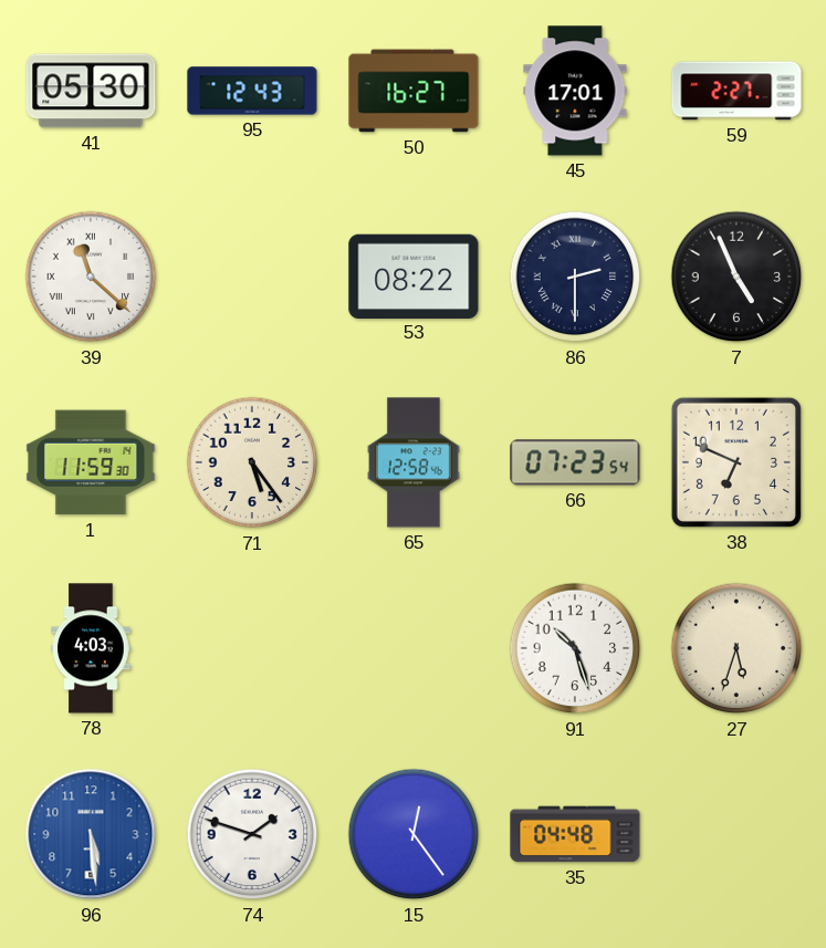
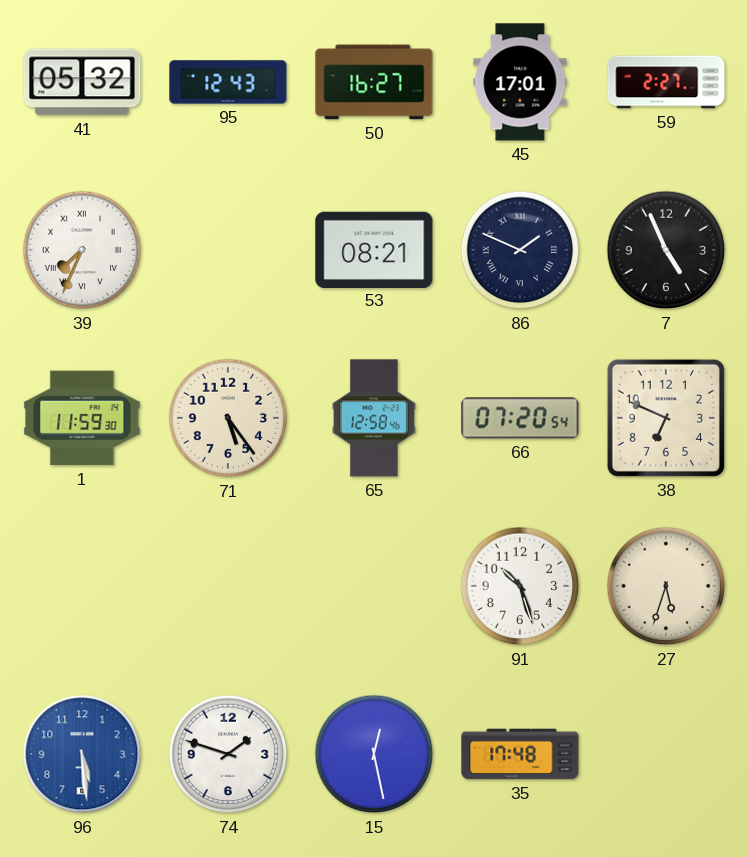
41: 05:30 -> 05:32 (82, 82)
39: 11:22 -> 7:34 (82, 250)
53: 08:22 -> 08:21 (374, 249)
86: 2:30 -> 1:49 (520, 250)
66: 07:23 -> 07:20 (520, 418)
78: 4:03 -> none (91, 648)
15: 12:24 -> 12:28 (374, 754)
35: 04:48 -> 17:48 (520, 754)
